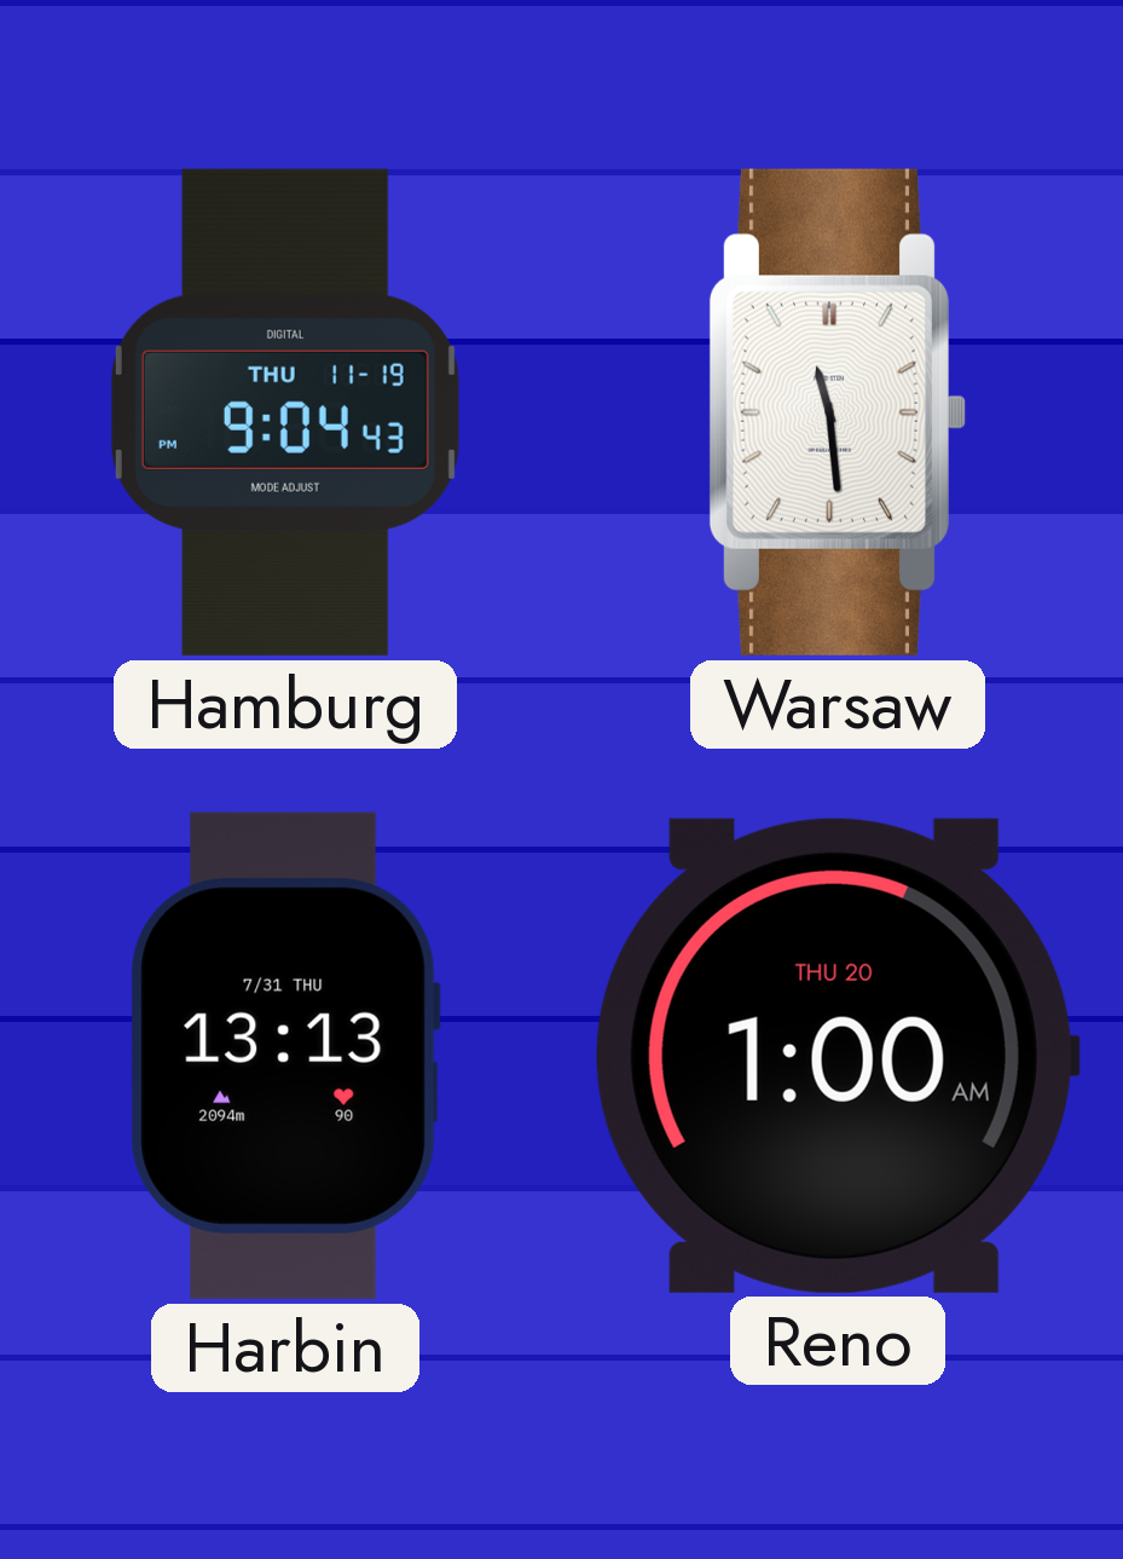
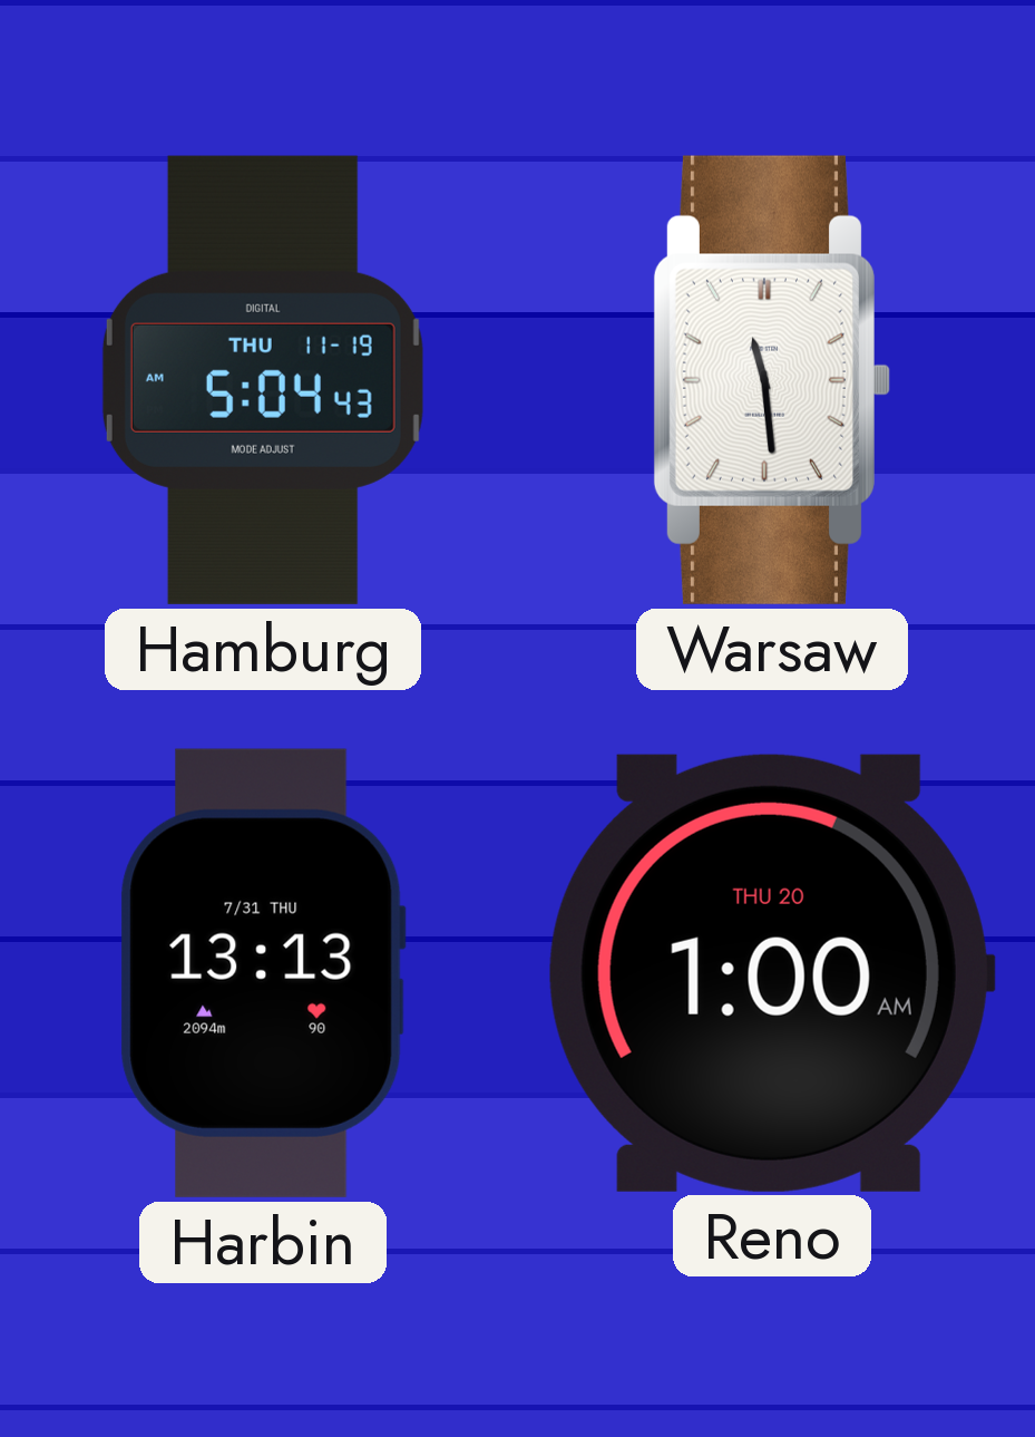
Hamburg: 9:04 -> 5:04 (263, 380)
